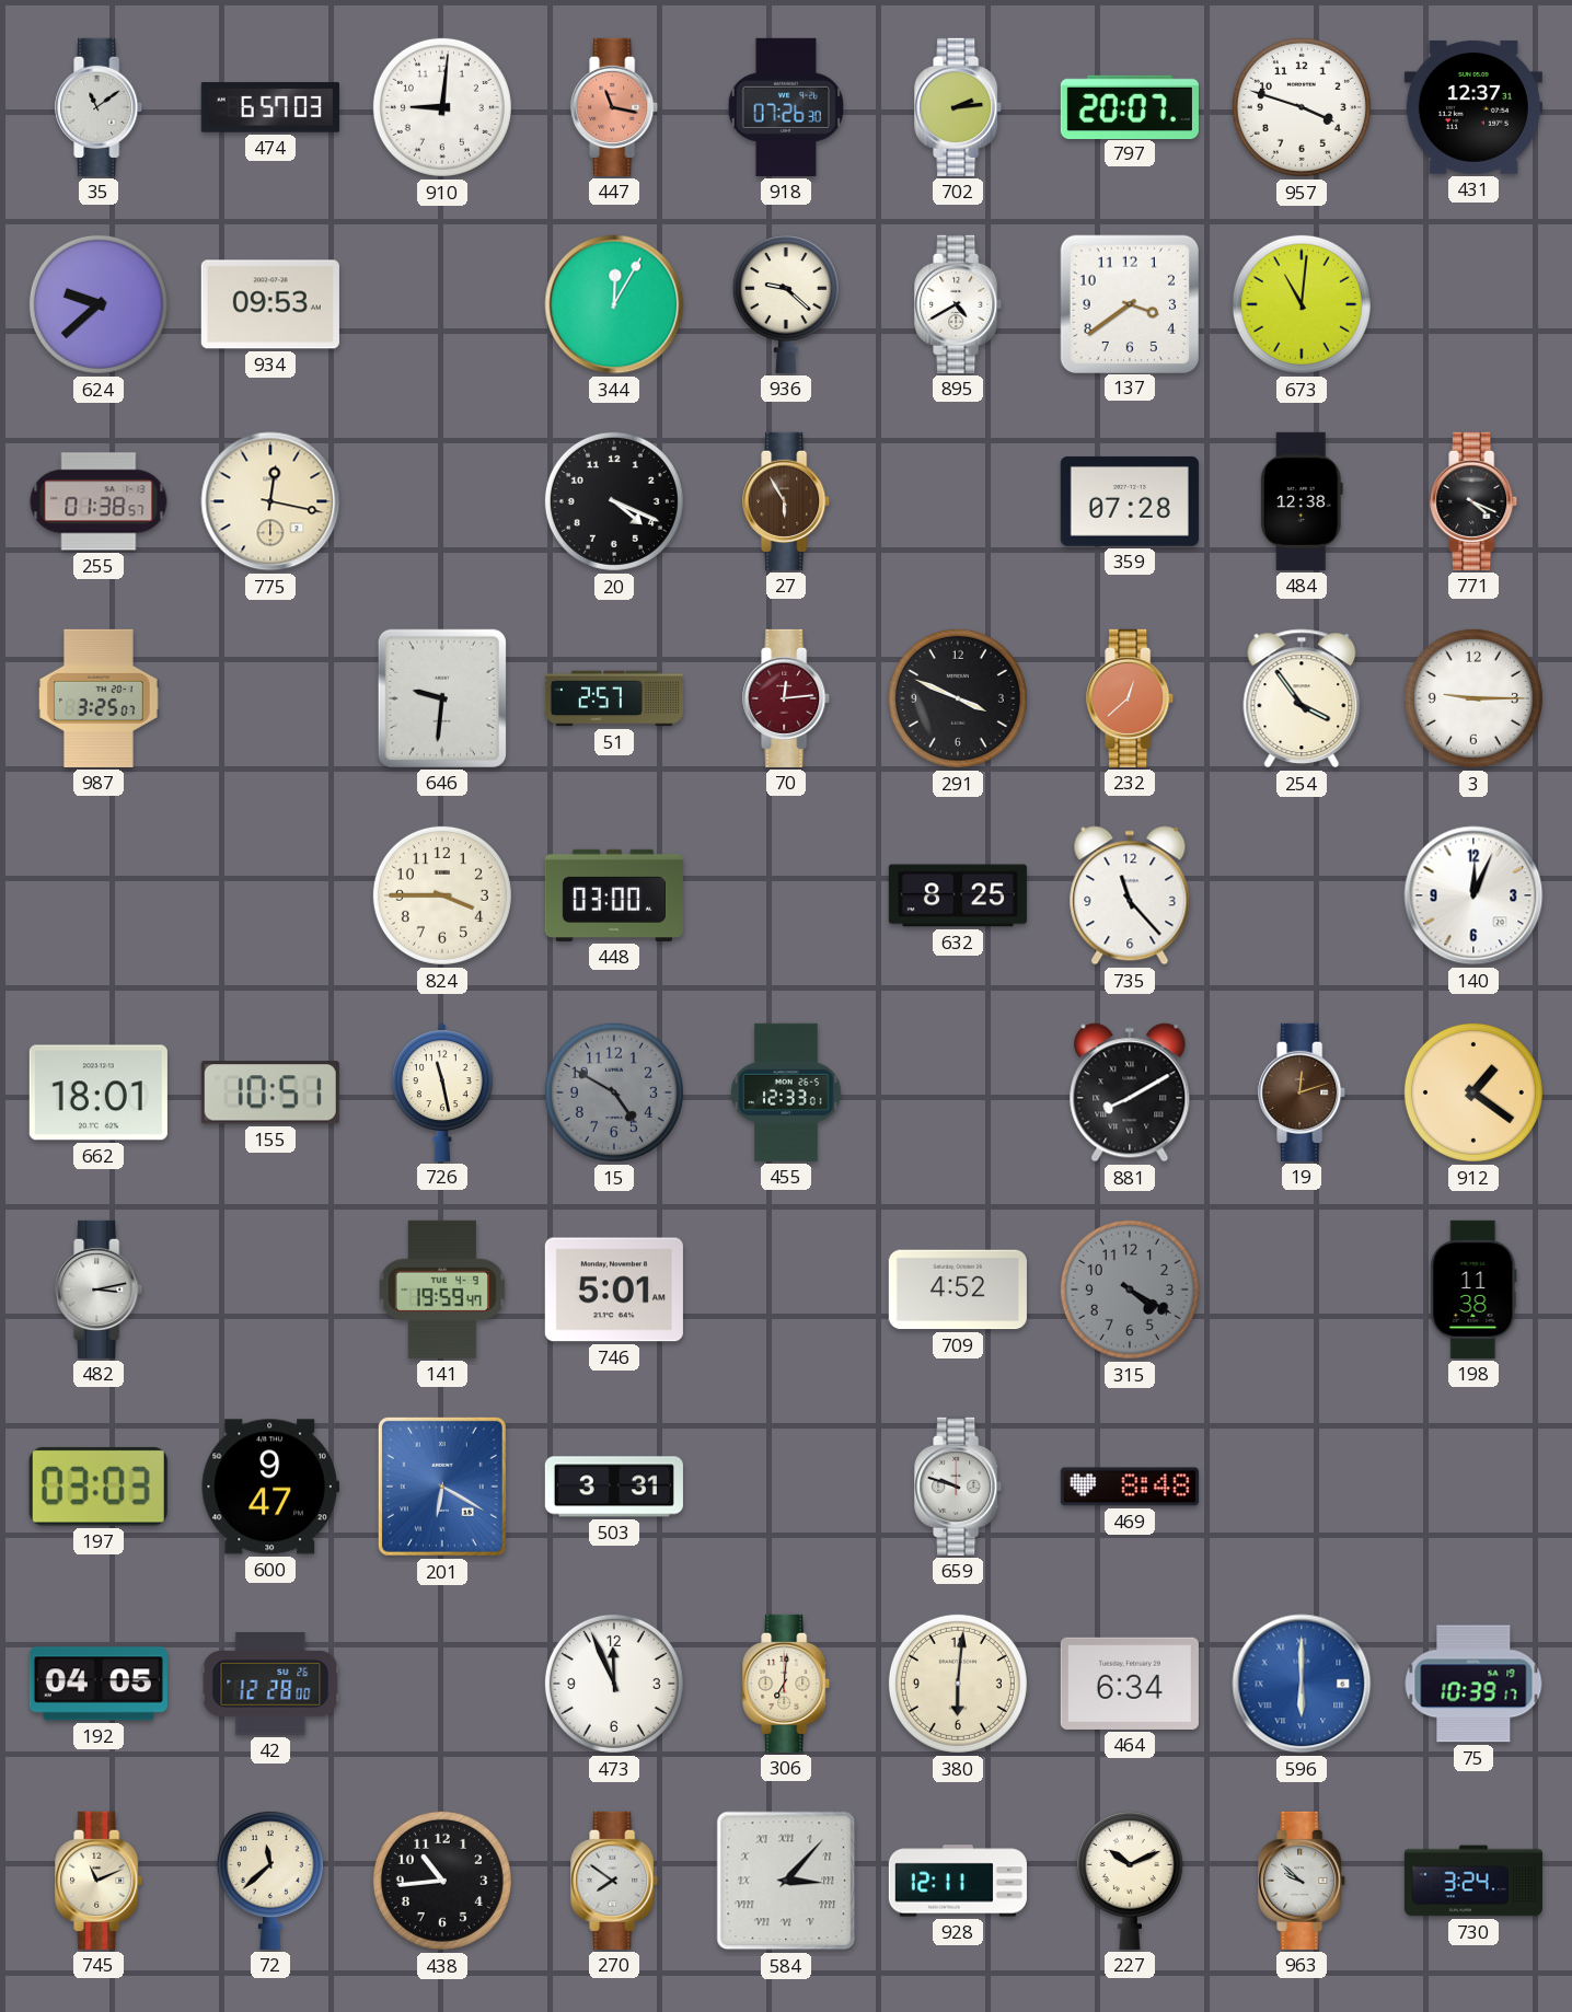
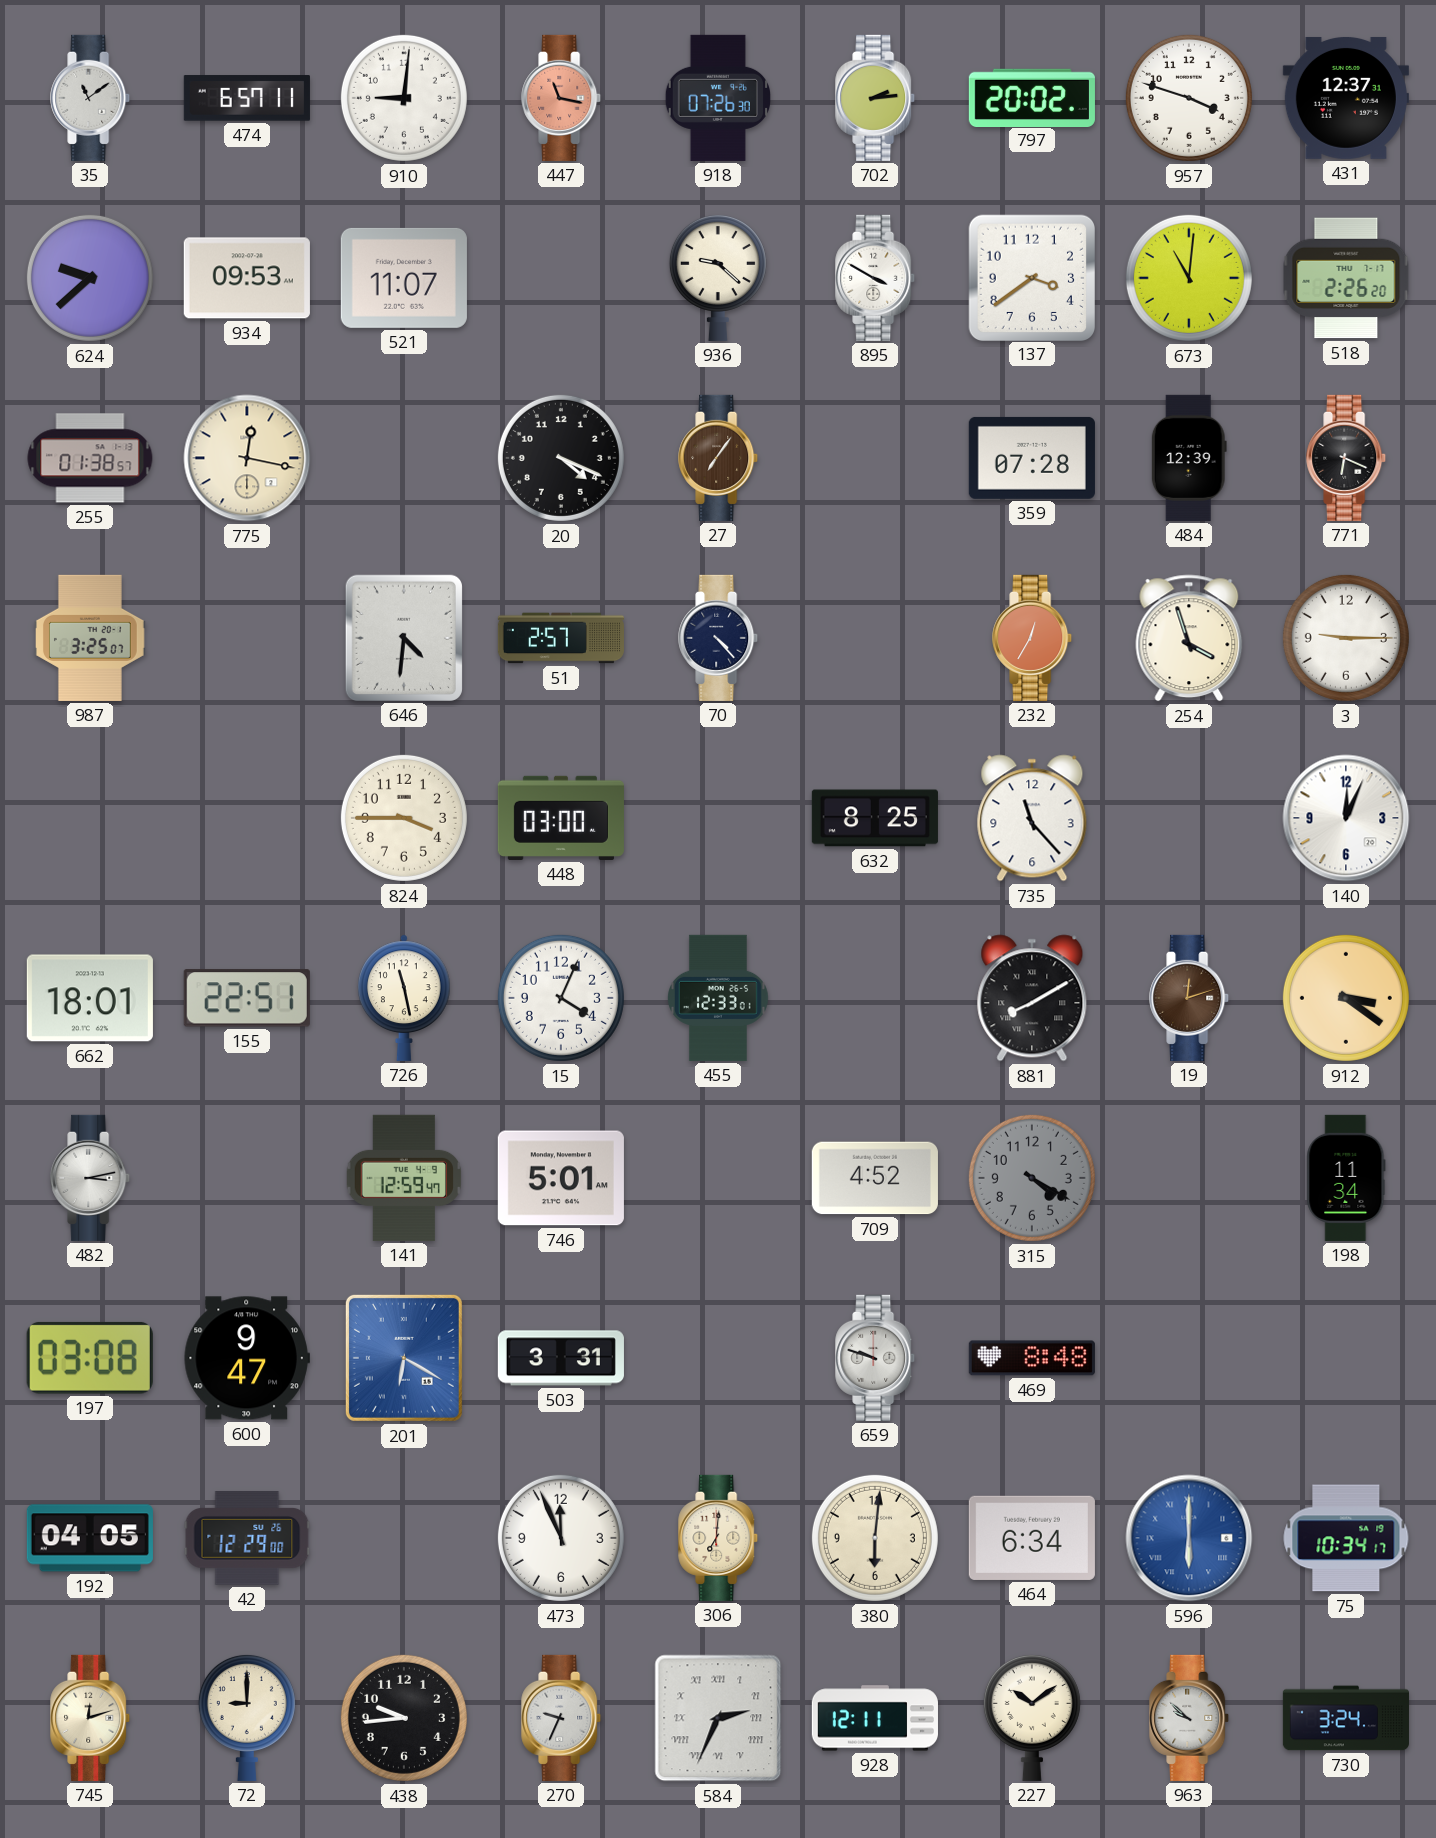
474: 6:57:03 -> 6:57:11 (247, 98)
797: 20:07 -> 20:02 (1032, 97)
521: none -> 11:07 (404, 278)
344: 12:05 -> none (614, 304)
895: 4:40 -> 3:50 (876, 278)
518: none -> 2:26 (1346, 278)
27: 5:55 -> 7:06 (719, 458)
484: 12:38 -> 12:39 (1189, 458)
771: 4:19 -> 6:19 (1347, 458)
646: 9:31 -> 4:31 (404, 638)
70: 12:14 -> 4:23 (719, 638)
70 dial: burgundy -> navy (719, 638)
291: 3:49 -> none (958, 698)
232: 12:38 -> 12:35 (1033, 638)
254: 3:54 -> 3:57 (1189, 638)
155: 10:51 -> 22:51 (247, 998)
15: 4:50 -> 4:04 (561, 998)
15 dial: grey -> white (561, 998)
912: 1:21 -> 3:21 (1346, 998)
141: 19:59 -> 12:59 (403, 1178)
198: 11:38 -> 11:34 (1346, 1178)
197: 03:03 -> 03:08 (90, 1358)
42: 12:28 -> 12:29 (247, 1538)
75: 10:39 -> 10:34 (1346, 1538)
745: 11:11 -> 12:12 (91, 1718)
72: 11:38 -> 9:00 (247, 1717)
438: 10:44 -> 9:44 (404, 1718)
270: 7:51 -> 9:34 (562, 1718)
584: 3:07 -> 2:34 (718, 1718)
227: 10:11 -> 10:09 (1032, 1717)
